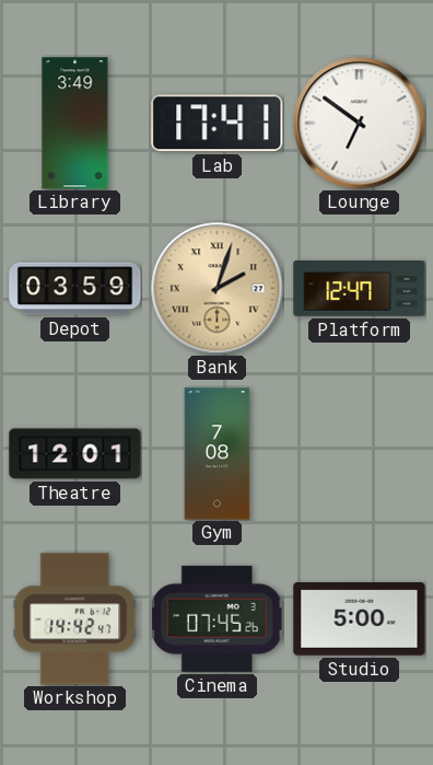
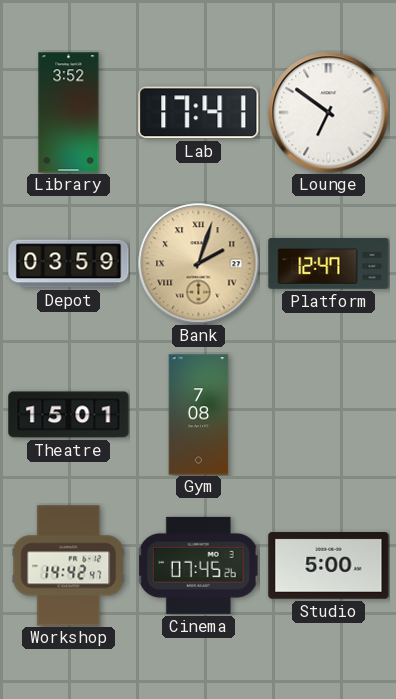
Library: 3:49 -> 3:52 (69, 113)
Theatre: 12:01 -> 15:01 (69, 415)
